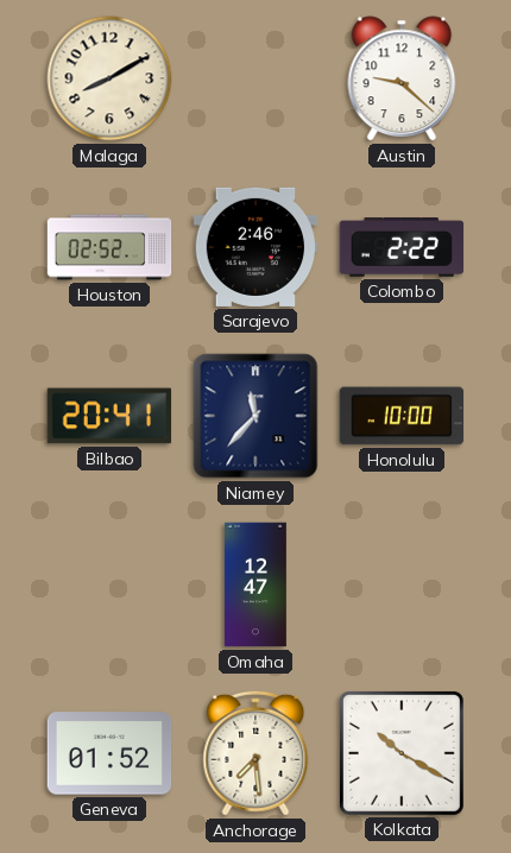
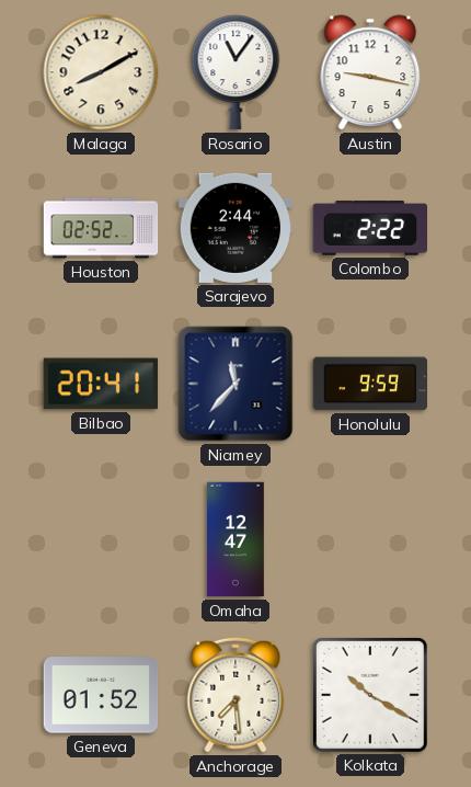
Rosario: none -> 11:06 (235, 72)
Austin: 9:22 -> 9:17 (370, 72)
Sarajevo: 2:46 -> 2:44 (235, 228)
Honolulu: 10:00 -> 9:59 (370, 384)
